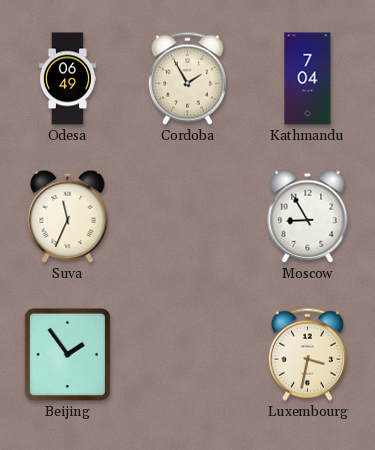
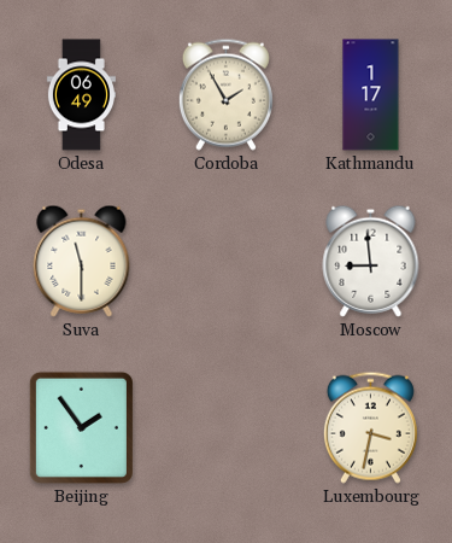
Kathmandu: 7:04 -> 1:17 (371, 95)
Suva: 11:34 -> 11:30 (82, 261)
Moscow: 8:55 -> 8:59 (371, 261)
